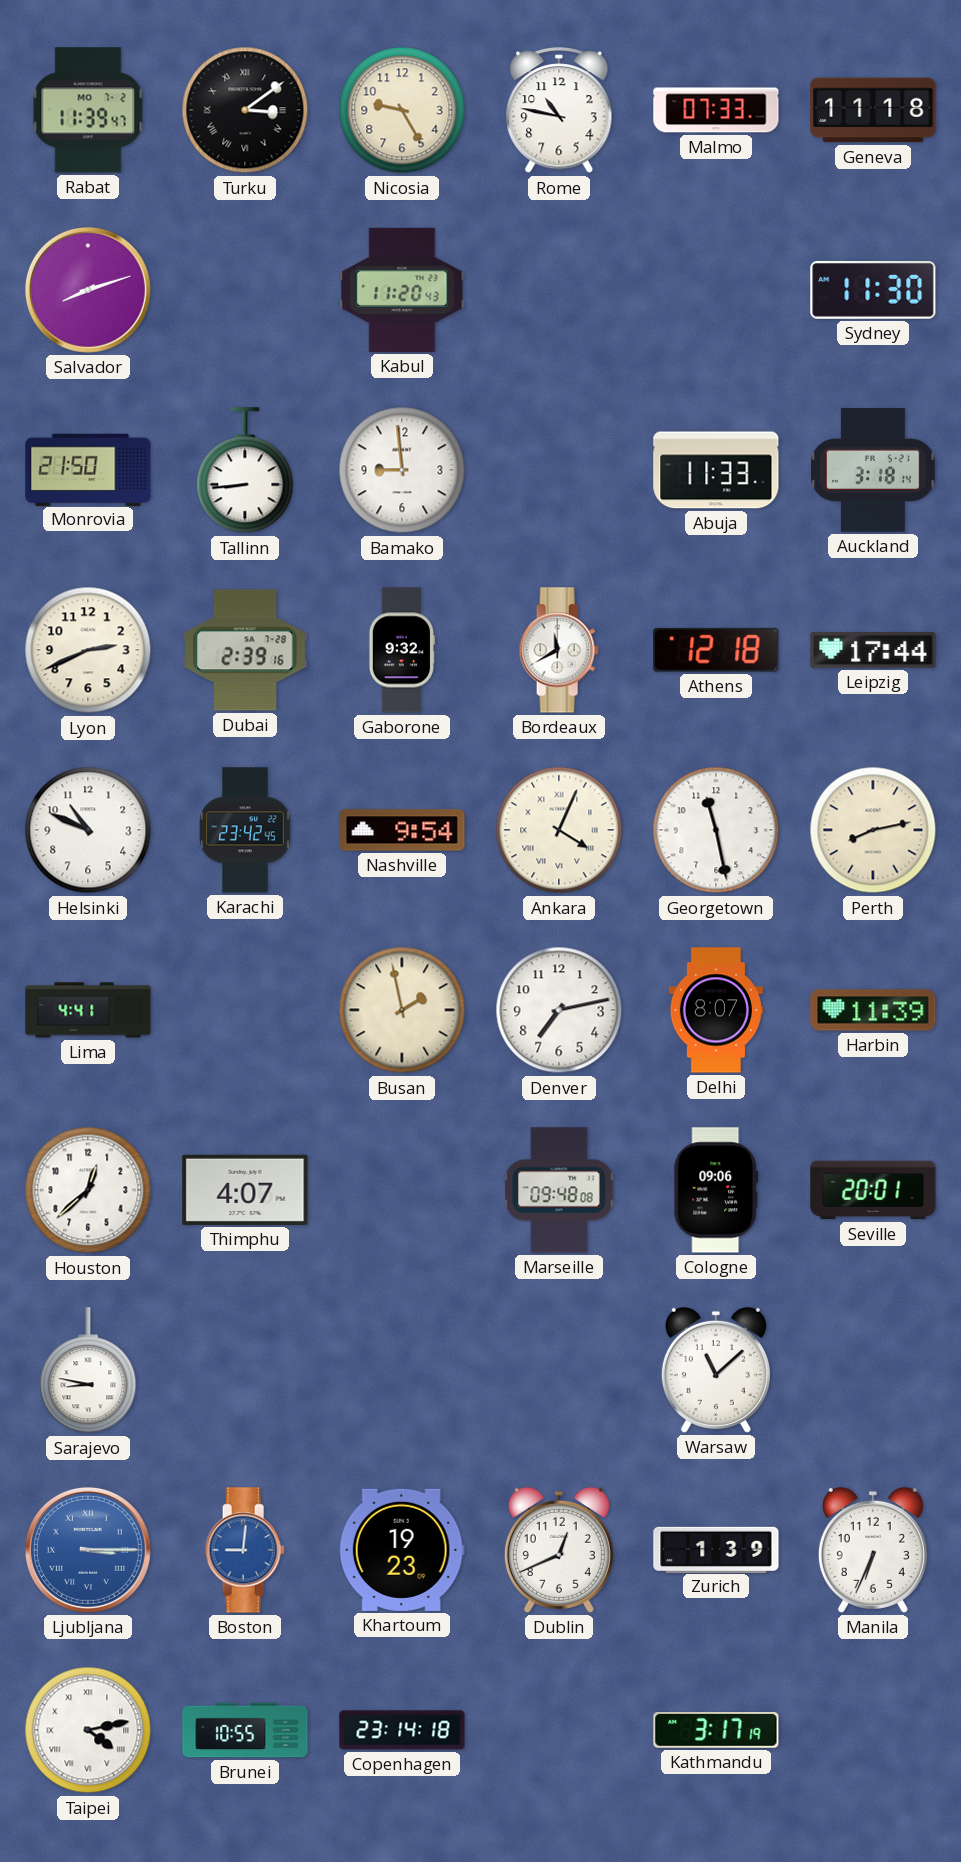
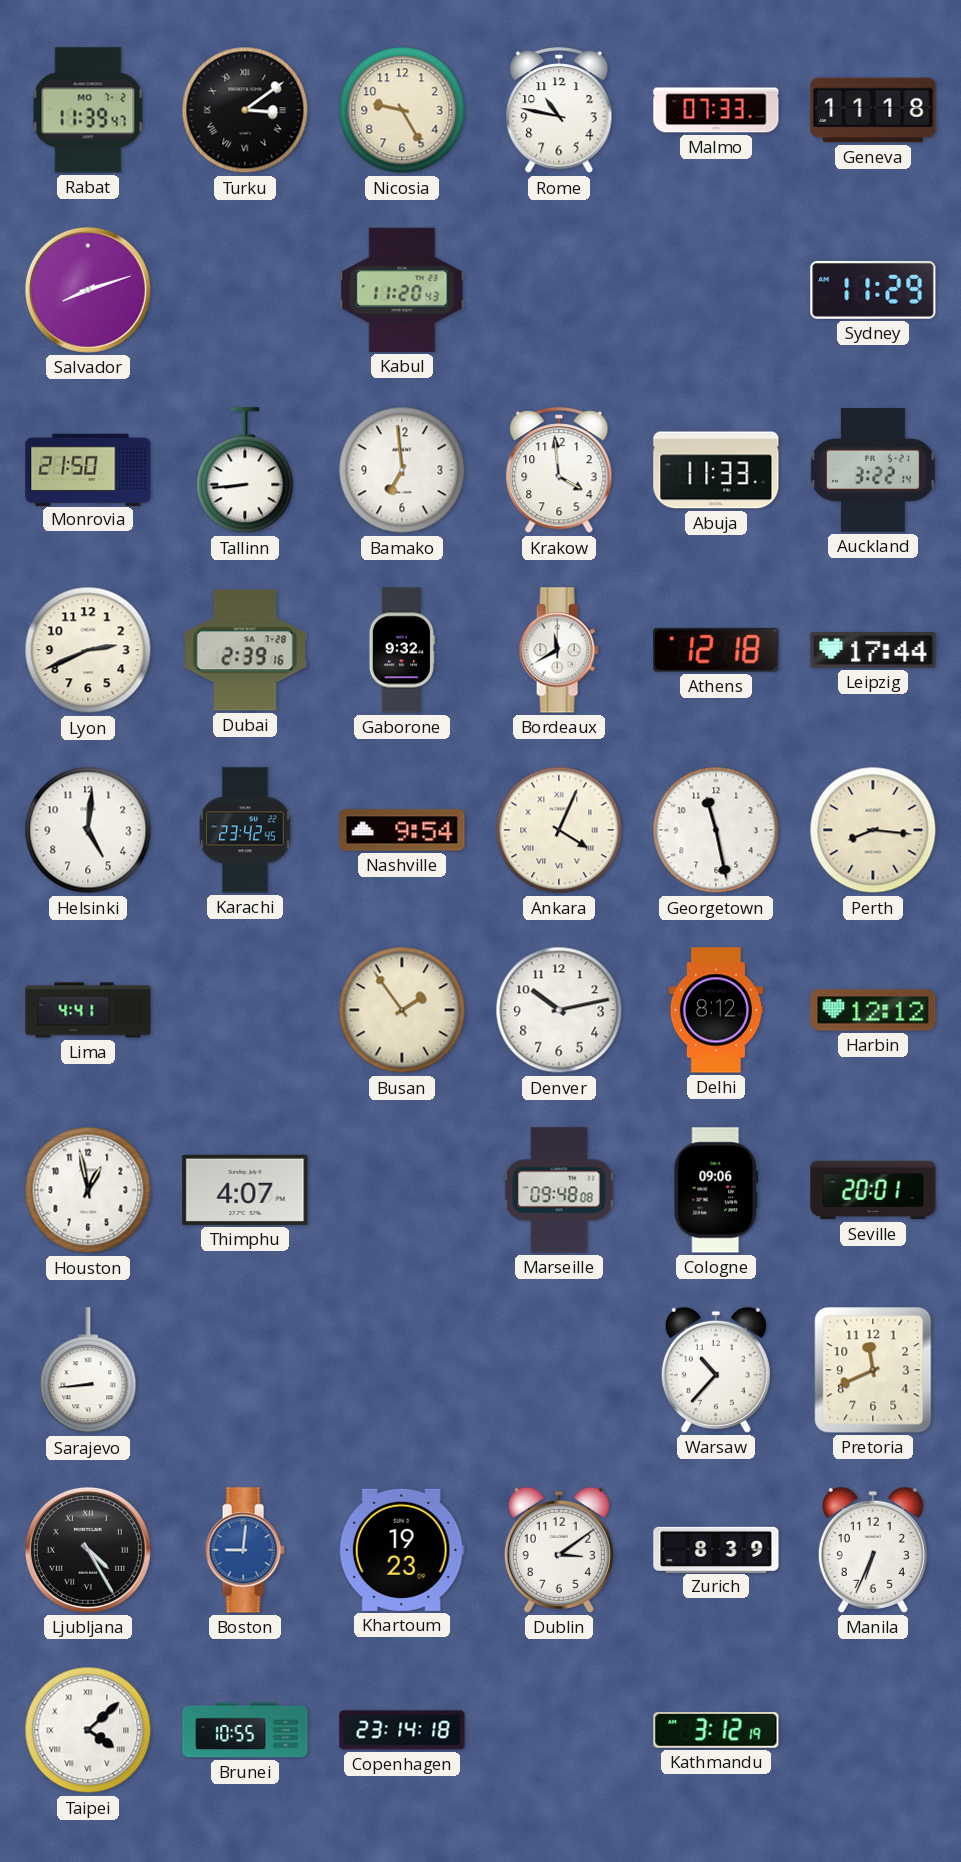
Sydney: 11:30 -> 11:29 (873, 290)
Bamako: 8:59 -> 6:59 (402, 470)
Krakow: none -> 3:59 (559, 471)
Auckland: 3:18 -> 3:22 (873, 471)
Helsinki: 10:49 -> 5:01 (88, 830)
Perth: 8:13 -> 8:16 (873, 830)
Busan: 1:58 -> 1:54 (402, 1010)
Denver: 7:13 -> 10:13 (559, 1010)
Delhi: 8:07 -> 8:12 (716, 1010)
Harbin: 11:39 -> 12:12 (873, 1010)
Houston: 12:38 -> 12:58 (88, 1190)
Sarajevo: 8:47 -> 8:44 (88, 1371)
Warsaw: 11:08 -> 10:37 (716, 1370)
Pretoria: none -> 11:41 (873, 1370)
Ljubljana: 3:15 -> 4:25 (88, 1550)
Ljubljana dial: blue -> black (88, 1550)
Dublin: 12:41 -> 3:09 (559, 1550)
Zurich: 1:39 -> 8:39 (716, 1549)
Taipei: 4:13 -> 4:08 (88, 1730)
Kathmandu: 3:17 -> 3:12 (716, 1731)
